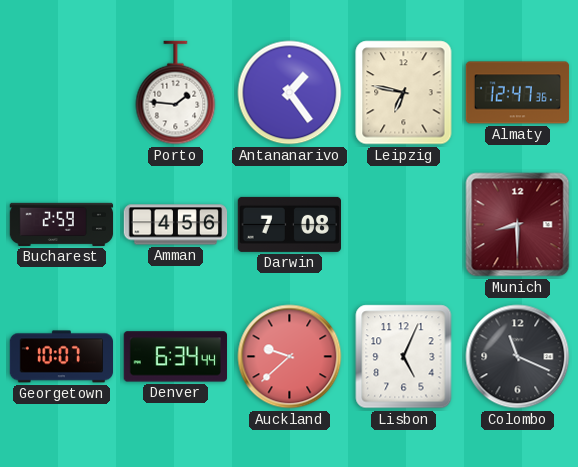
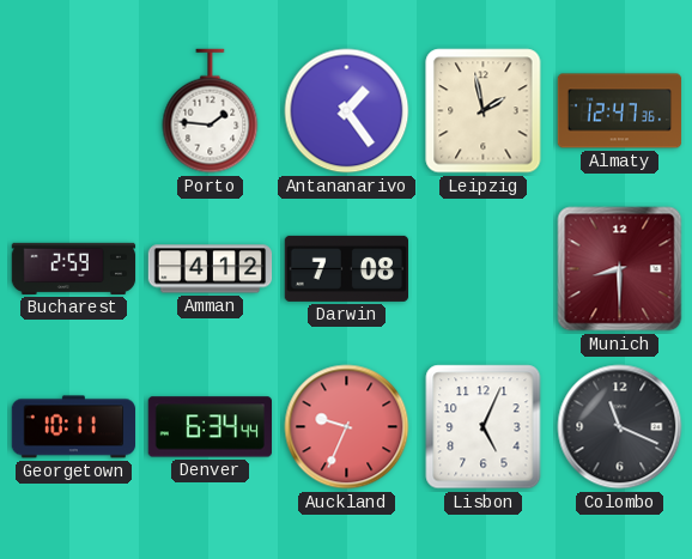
Leipzig: 6:47 -> 1:58 (484, 111)
Amman: 4:56 -> 4:12 (211, 269)
Georgetown: 10:07 -> 10:11 (73, 427)
Auckland: 9:38 -> 9:34 (347, 427)
